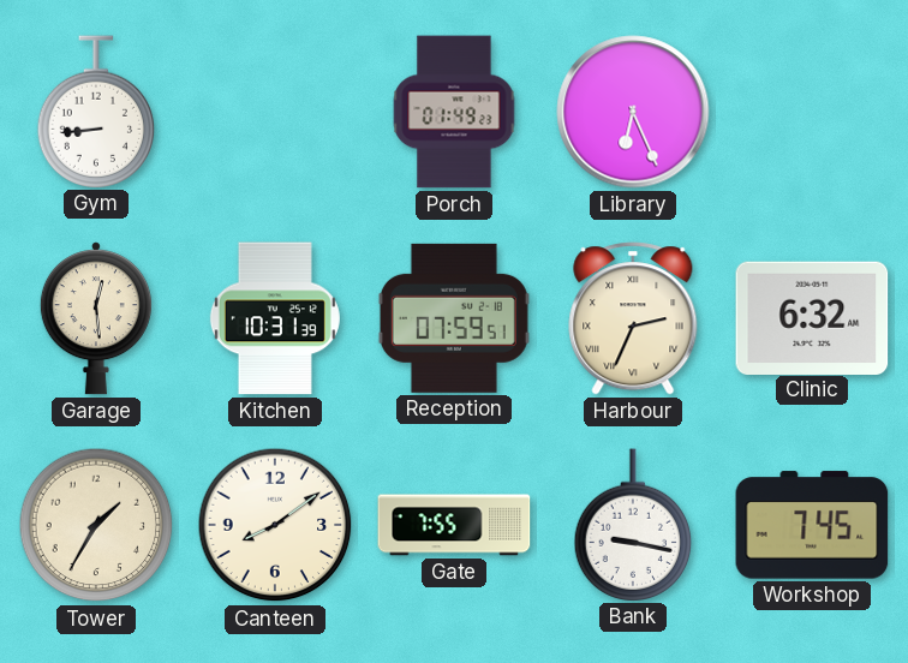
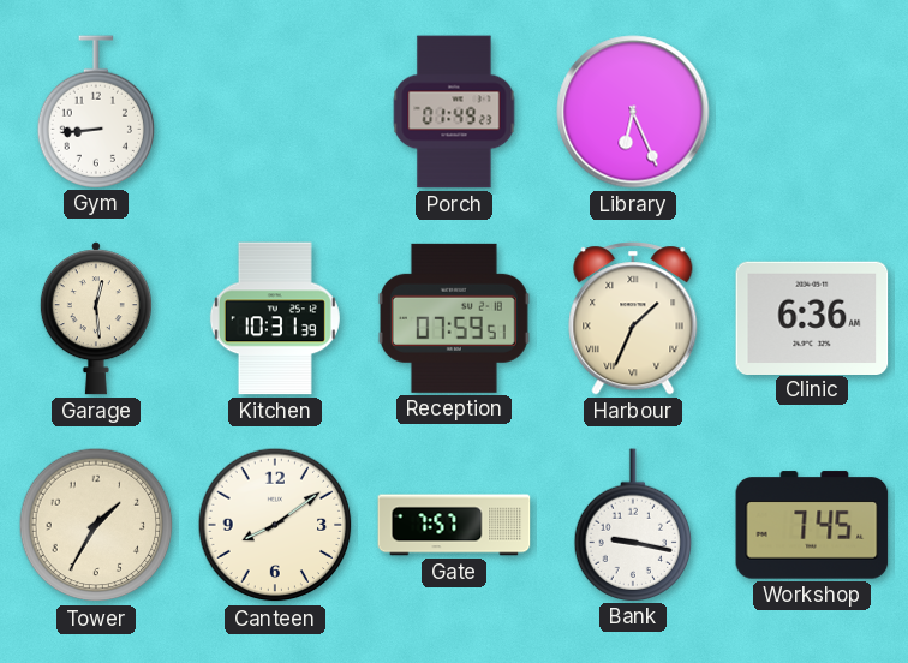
Harbour: 2:34 -> 1:34 (633, 318)
Clinic: 6:32 -> 6:36 (812, 317)
Gate: 7:55 -> 7:57 (454, 525)
